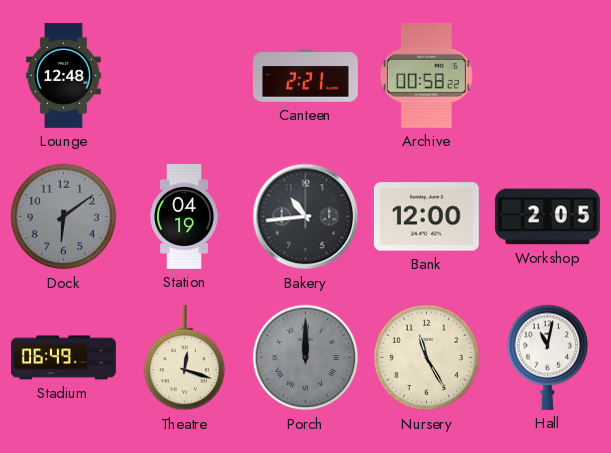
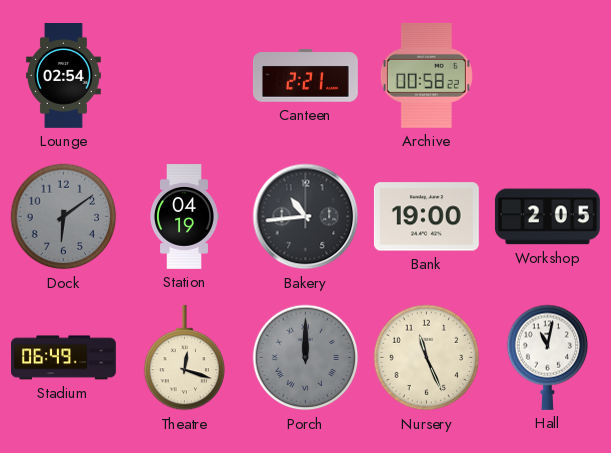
Lounge: 12:48 -> 02:54 (63, 76)
Bank: 12:00 -> 19:00 (426, 217)
Nursery: 11:25 -> 11:26 (427, 358)
